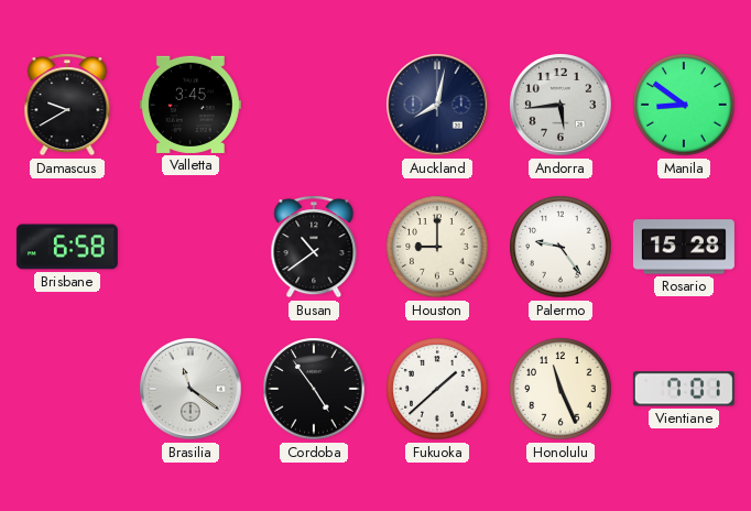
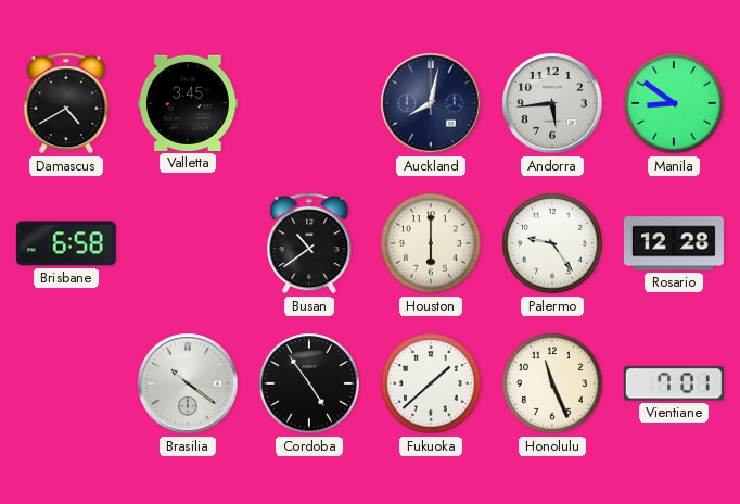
Damascus: 9:40 -> 4:40 (66, 103)
Houston: 9:00 -> 6:00 (431, 243)
Rosario: 15:28 -> 12:28 (674, 243)
Brasilia: 11:21 -> 10:21 (188, 383)
